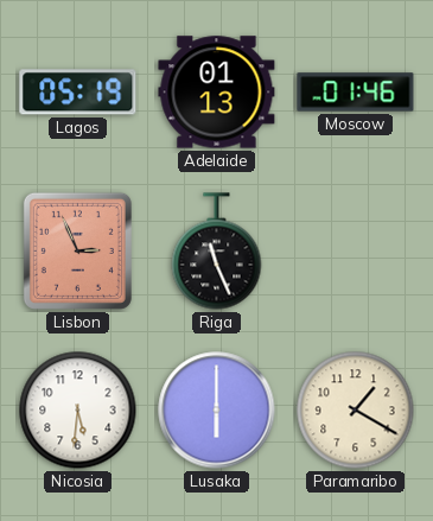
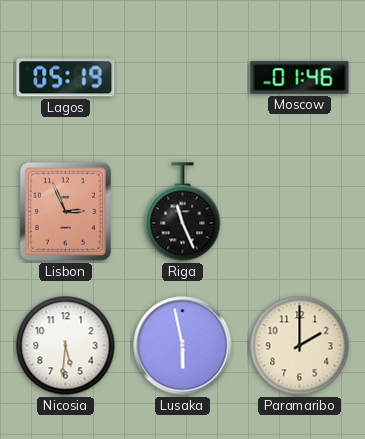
Adelaide: 01:13 -> none (217, 93)
Lusaka: 6:00 -> 5:58 (183, 346)
Paramaribo: 1:20 -> 2:00 (300, 346)
